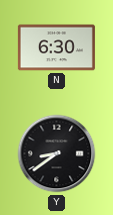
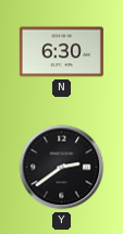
Y: 8:39 -> 2:39 (62, 168)
